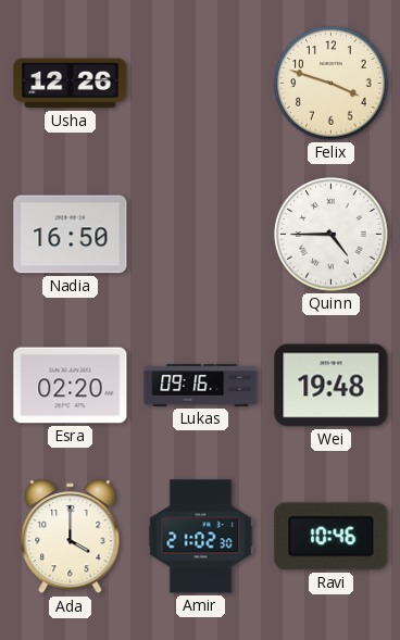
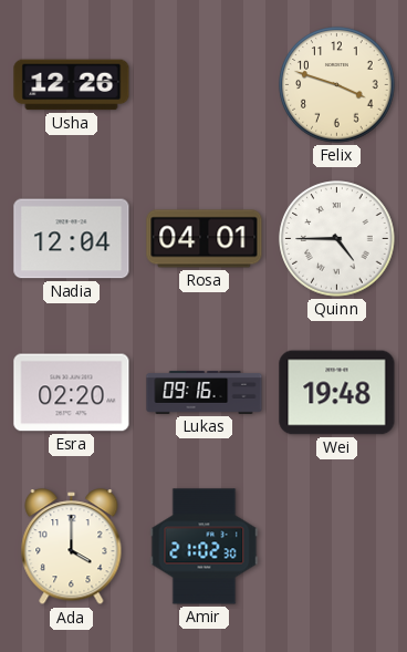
Nadia: 16:50 -> 12:04 (72, 239)
Rosa: none -> 04:01 (205, 239)
Ravi: 10:46 -> none (332, 537)
